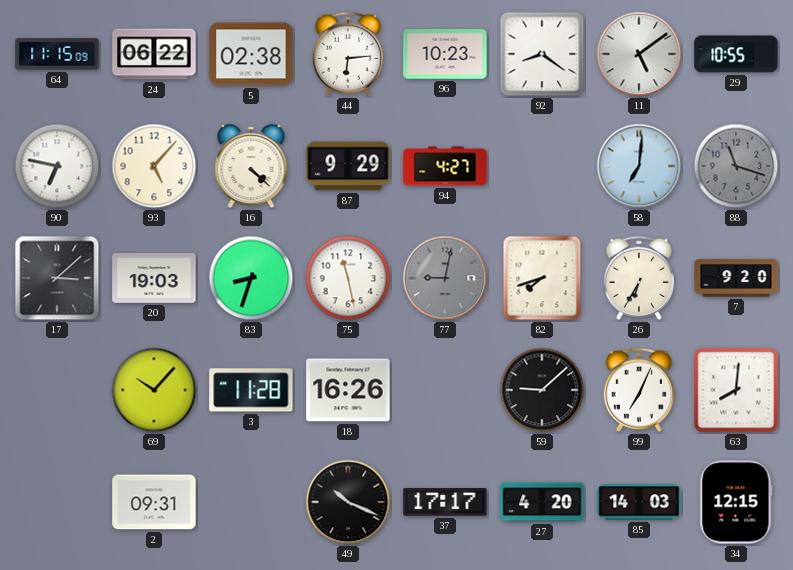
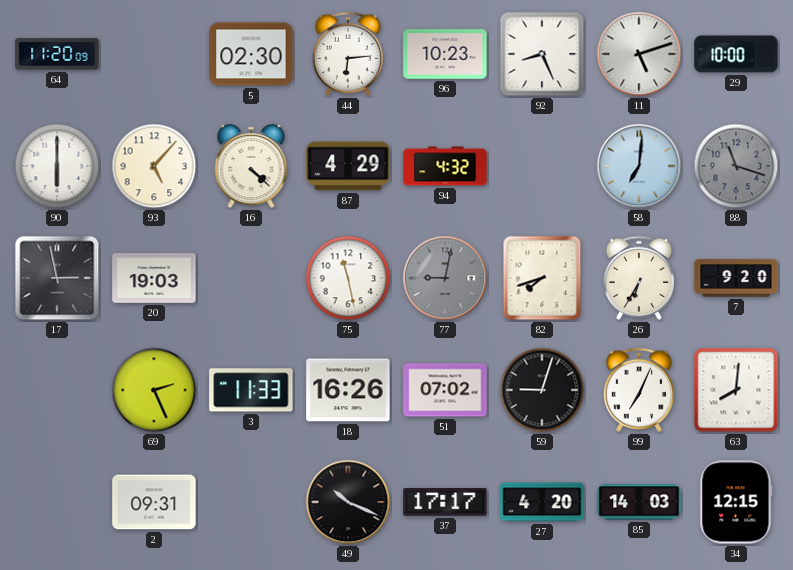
64: 11:15 -> 11:20 (57, 54)
24: 06:22 -> none (154, 54)
5: 02:38 -> 02:30 (251, 54)
92: 8:21 -> 8:26 (542, 54)
11: 5:09 -> 5:12 (639, 54)
29: 10:55 -> 10:00 (736, 54)
90: 6:47 -> 6:00 (57, 166)
87: 9:29 -> 4:29 (348, 166)
94: 4:27 -> 4:32 (445, 166)
17: 3:08 -> 2:58 (57, 278)
83: 8:33 -> none (251, 278)
69: 10:07 -> 2:26 (154, 390)
3: 11:28 -> 11:33 (251, 390)
51: none -> 07:02 (445, 390)
59: 9:08 -> 9:03 (542, 390)
